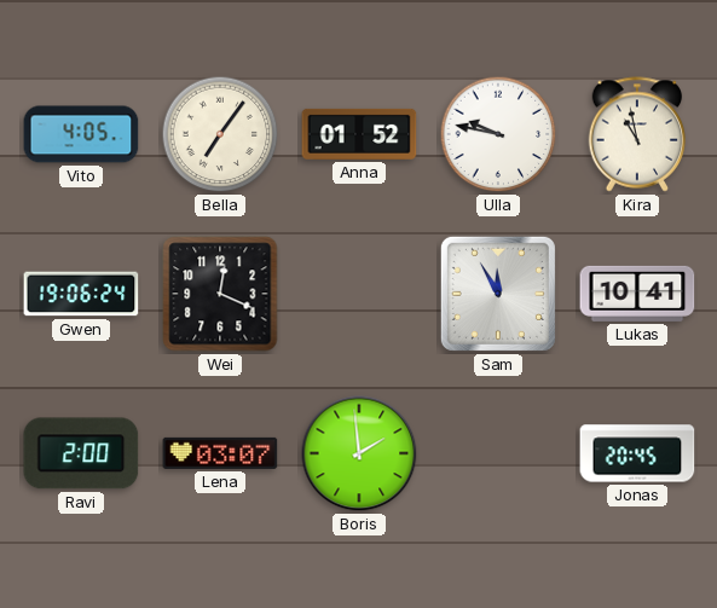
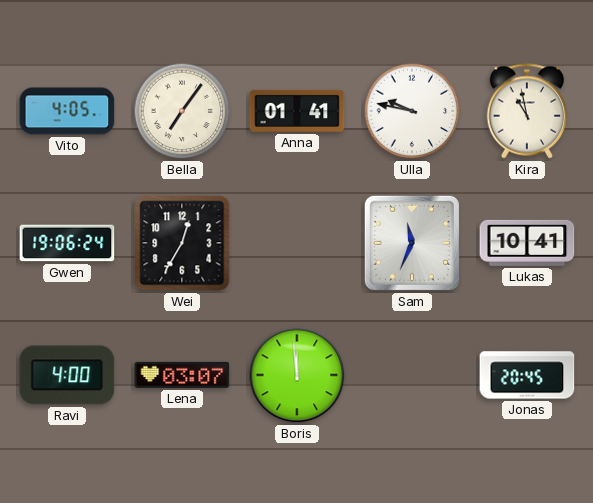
Anna: 01:52 -> 01:41 (297, 111)
Wei: 12:19 -> 12:35 (182, 243)
Sam: 11:55 -> 11:34 (412, 243)
Ravi: 2:00 -> 4:00 (67, 375)
Boris: 1:59 -> 11:59 (297, 375)
